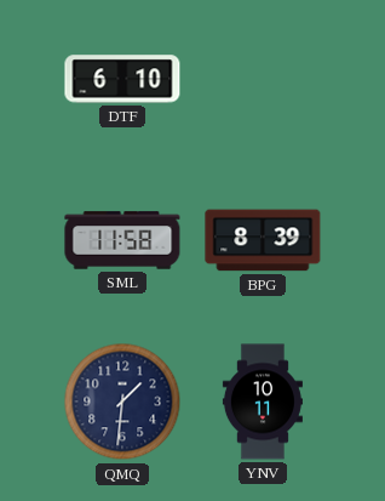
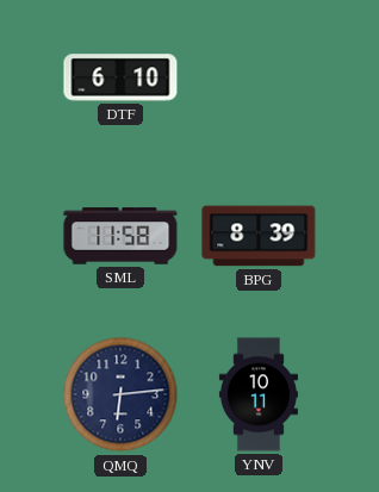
QMQ: 1:31 -> 6:14 (120, 394)
